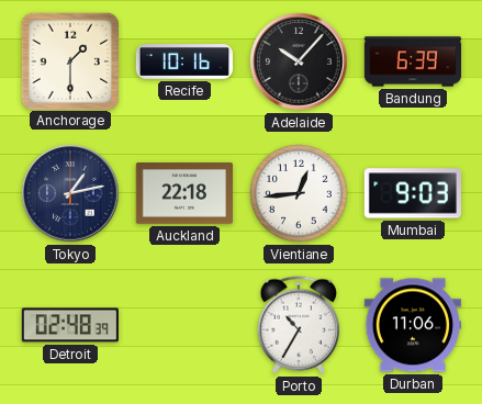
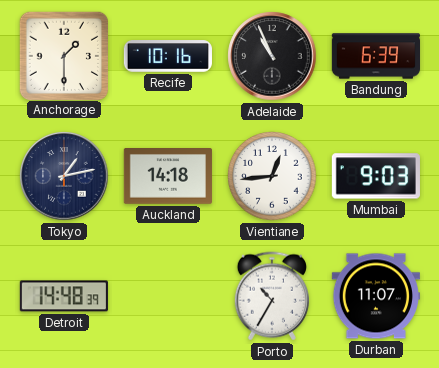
Adelaide: 10:07 -> 10:56 (272, 56)
Auckland: 22:18 -> 14:18 (168, 177)
Detroit: 02:48 -> 14:48 (64, 296)
Durban: 11:06 -> 11:07 (376, 296)
